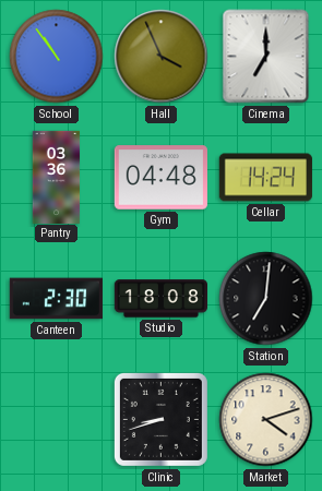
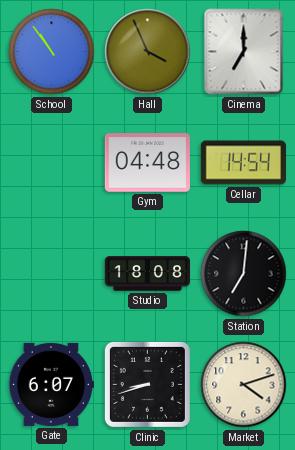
Pantry: 03:36 -> none (57, 177)
Cellar: 14:24 -> 14:54 (243, 163)
Canteen: 2:30 -> none (56, 299)
Gate: none -> 6:07 (51, 384)
